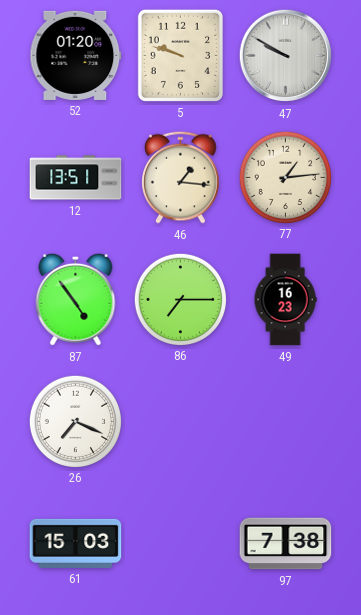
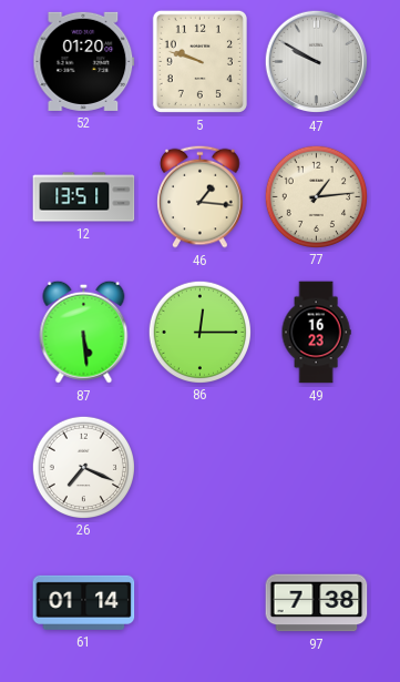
87: 4:54 -> 5:29 (84, 332)
86: 7:15 -> 12:15 (199, 332)
61: 15:03 -> 01:14 (84, 602)
